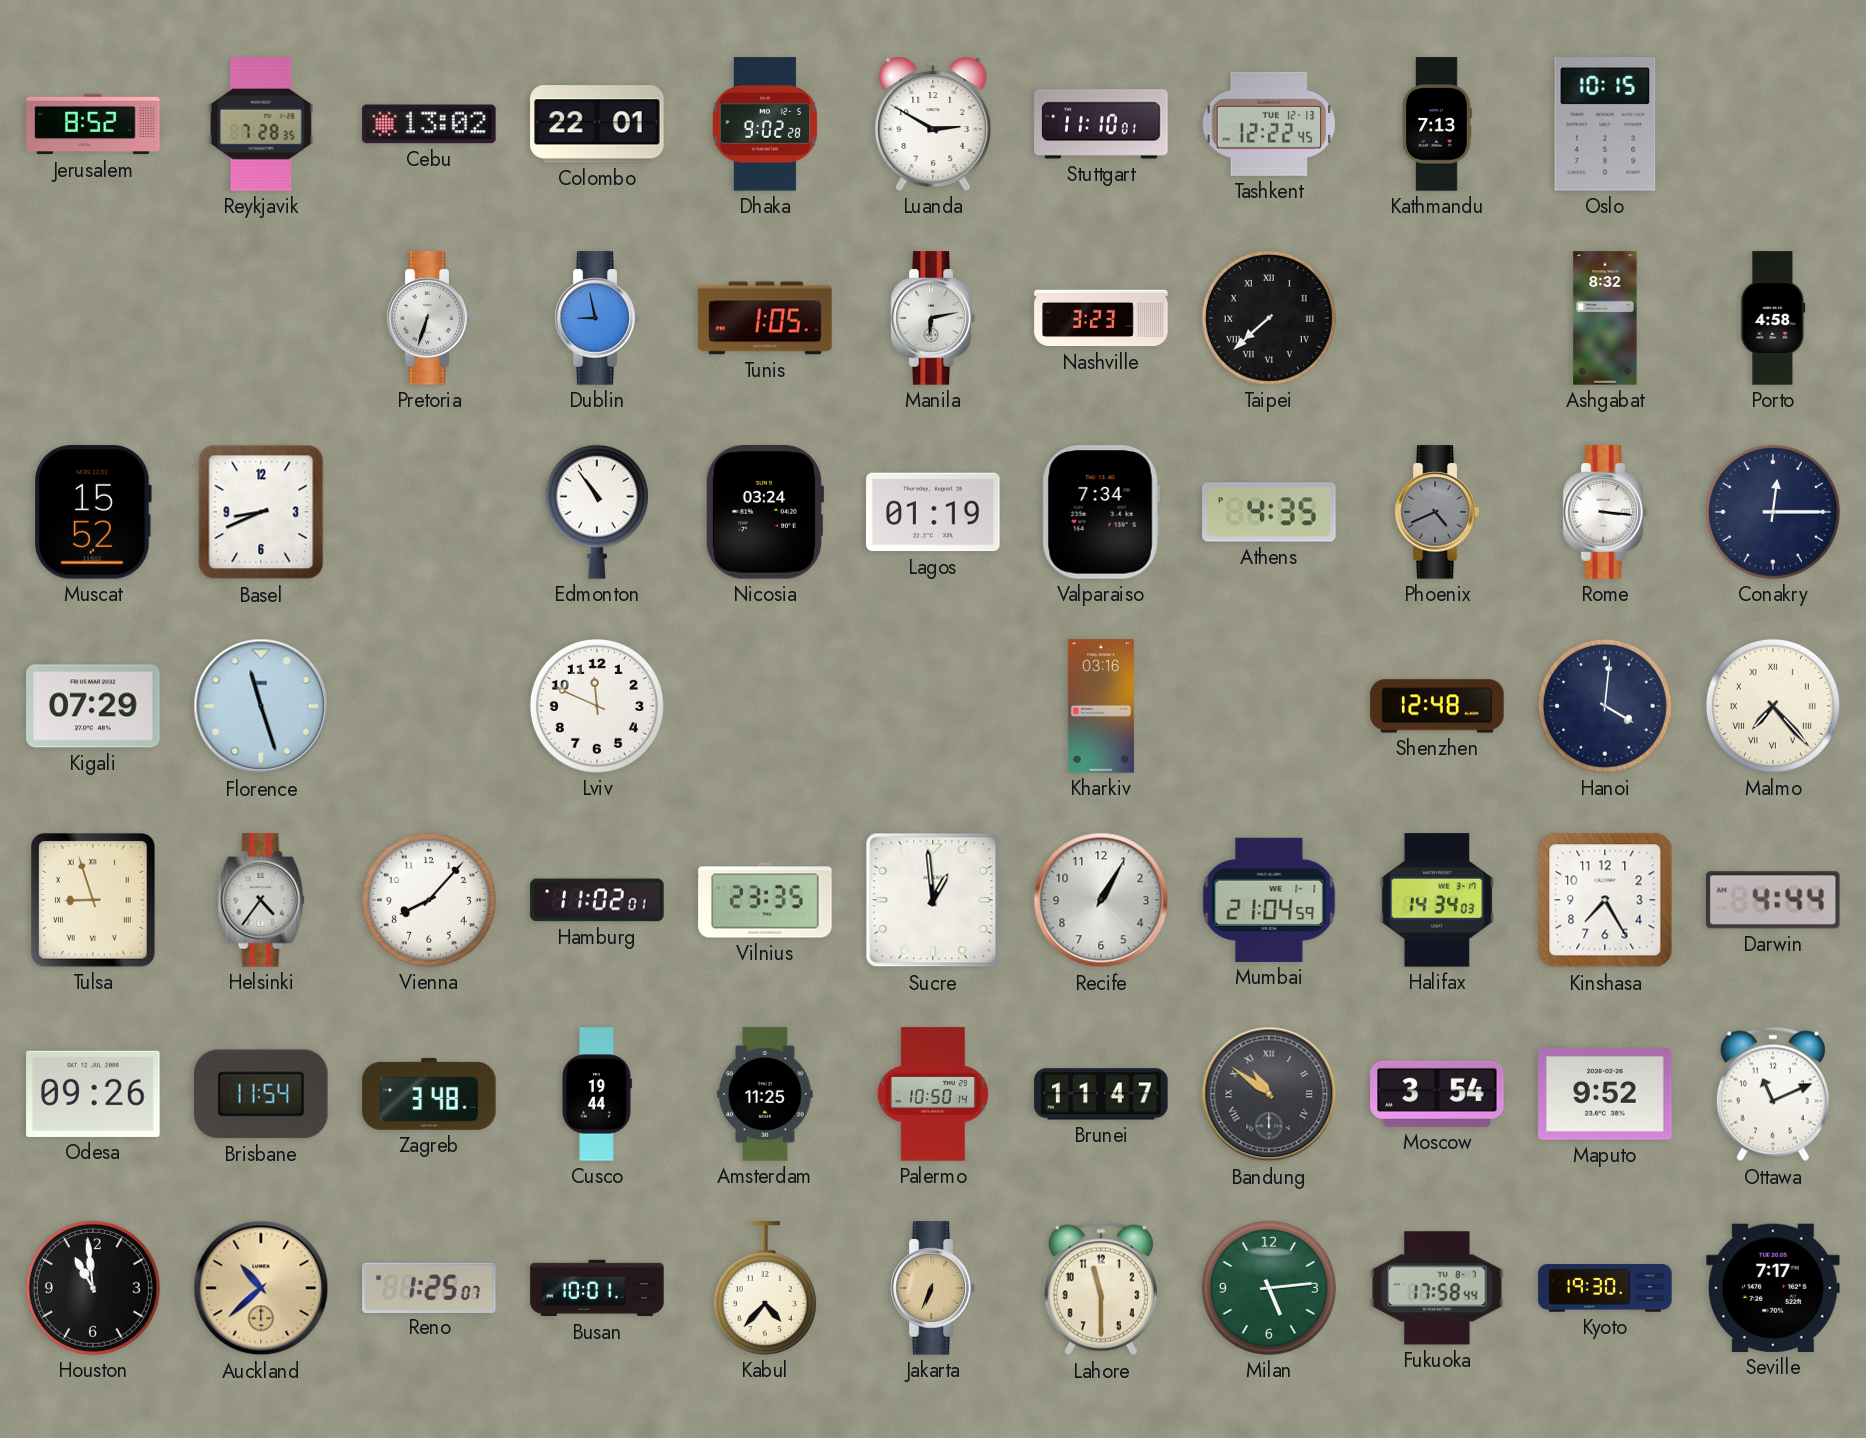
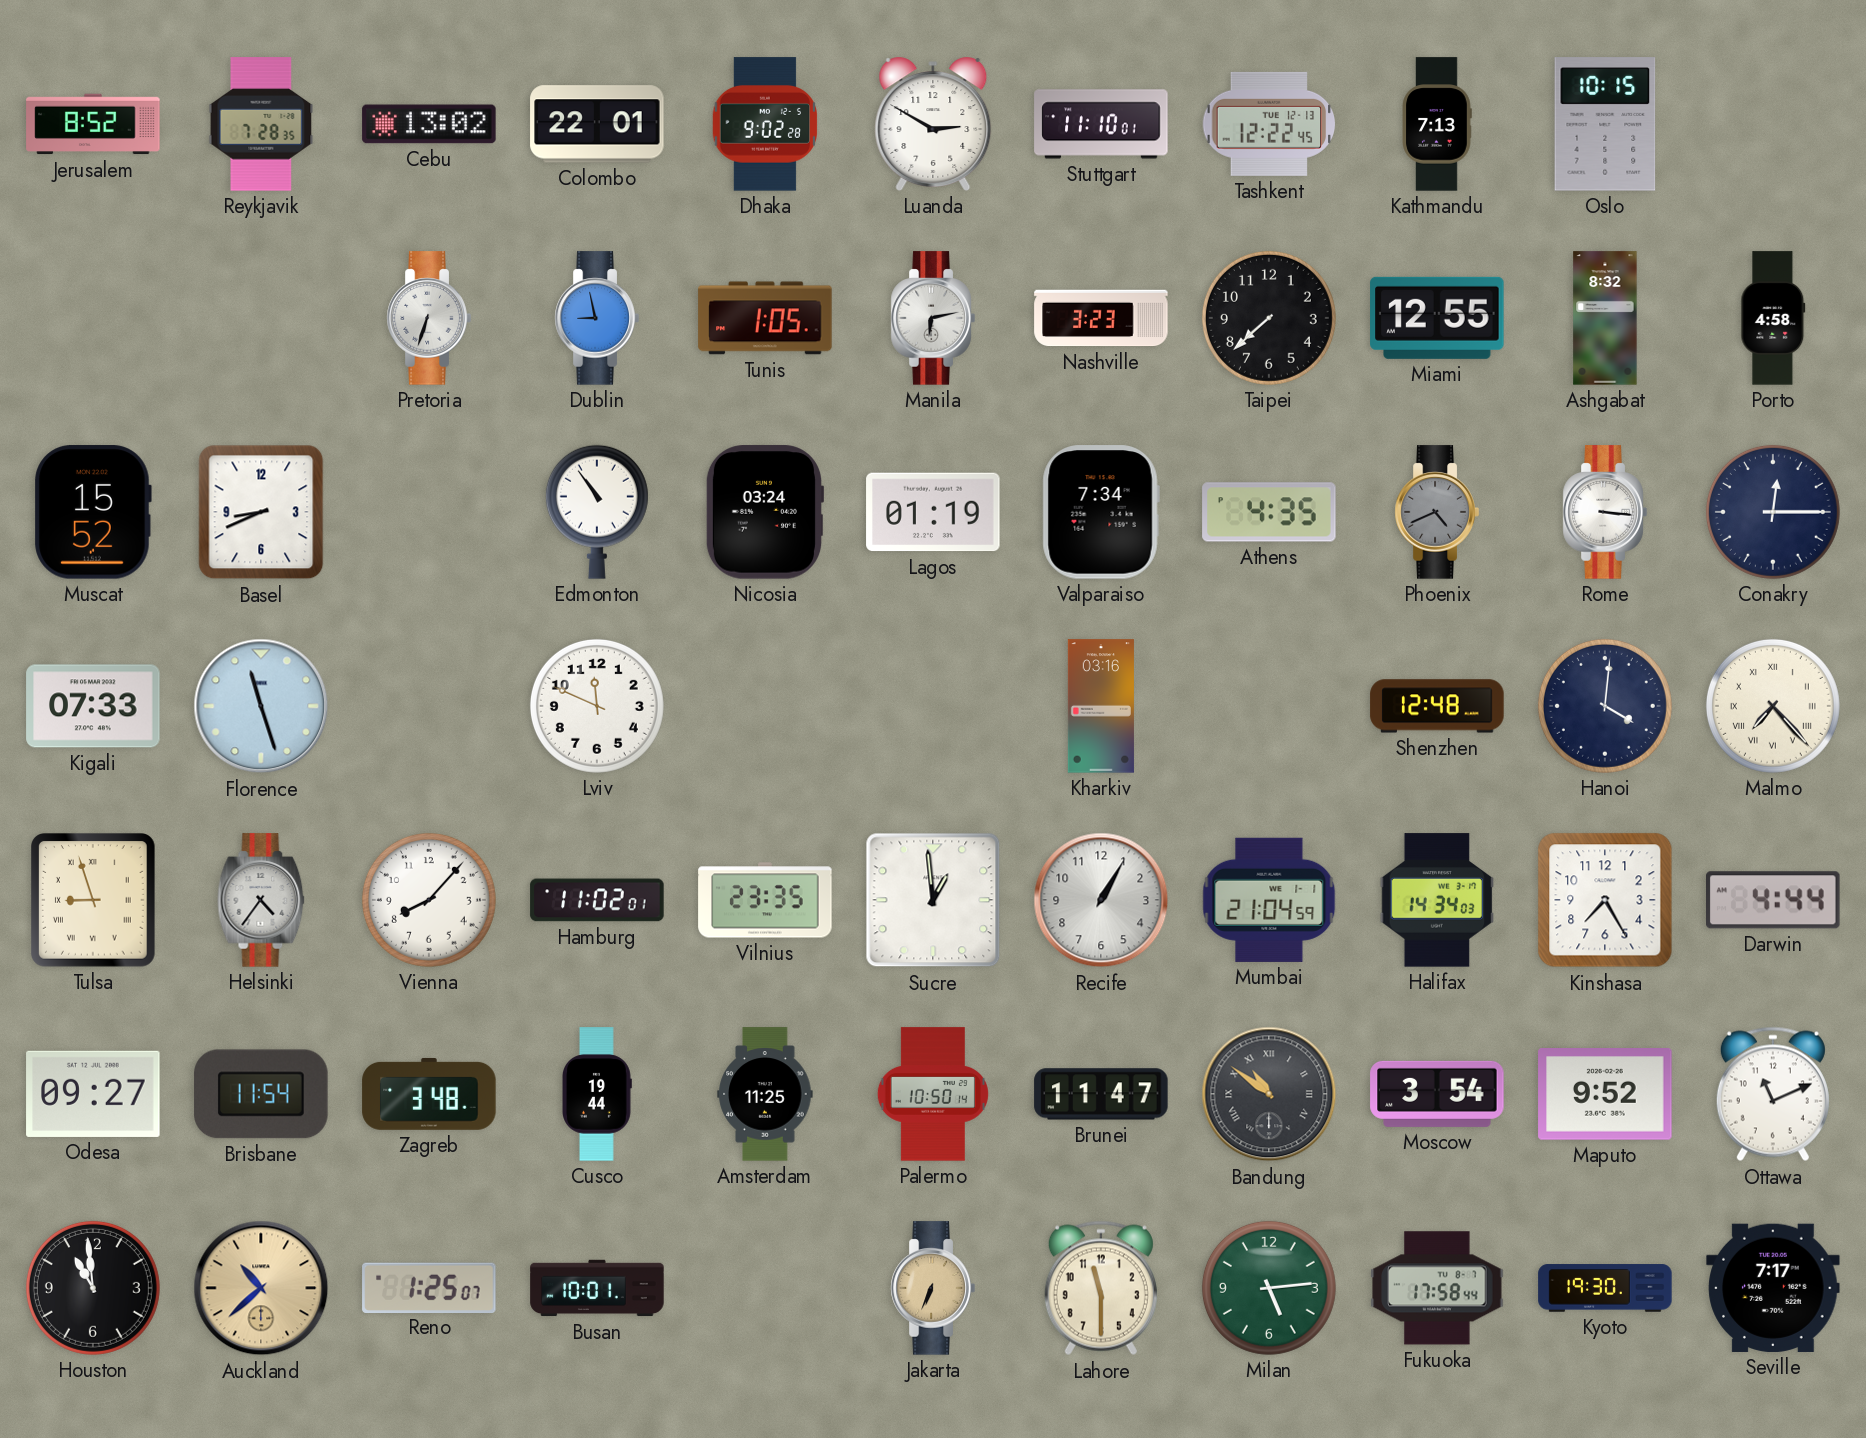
Taipei numerals: Roman -> Arabic (1269, 318)
Miami: none -> 12:55 (1437, 318)
Kigali: 07:29 -> 07:33 (93, 706)
Odesa: 09:26 -> 09:27 (93, 1094)
Kabul: 4:37 -> none (765, 1288)
